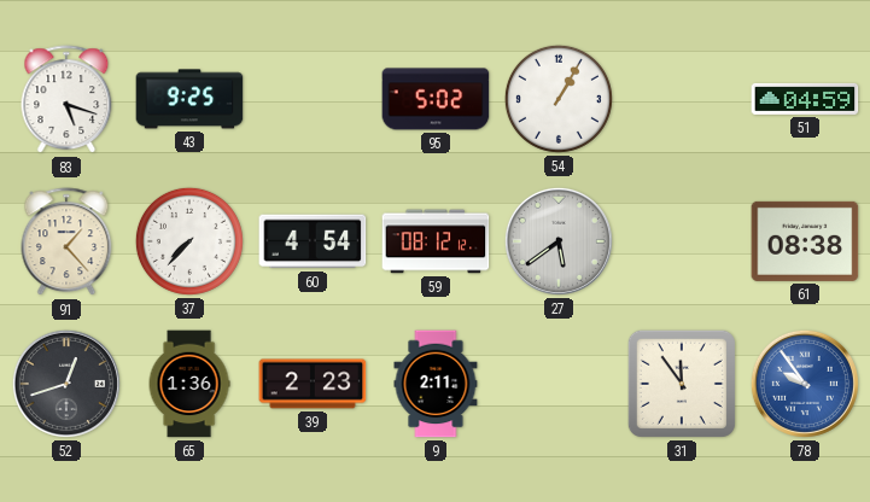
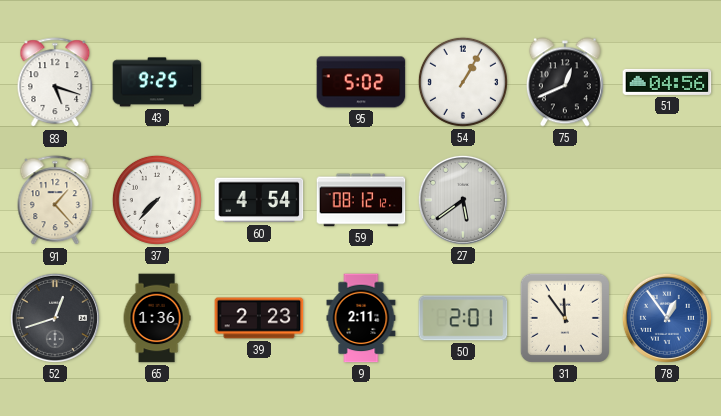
75: none -> 12:41 (565, 82)
51: 04:59 -> 04:56 (667, 82)
61: 08:38 -> none (805, 241)
50: none -> 2:01 (463, 318)
78: 9:54 -> 12:54 (667, 318)
